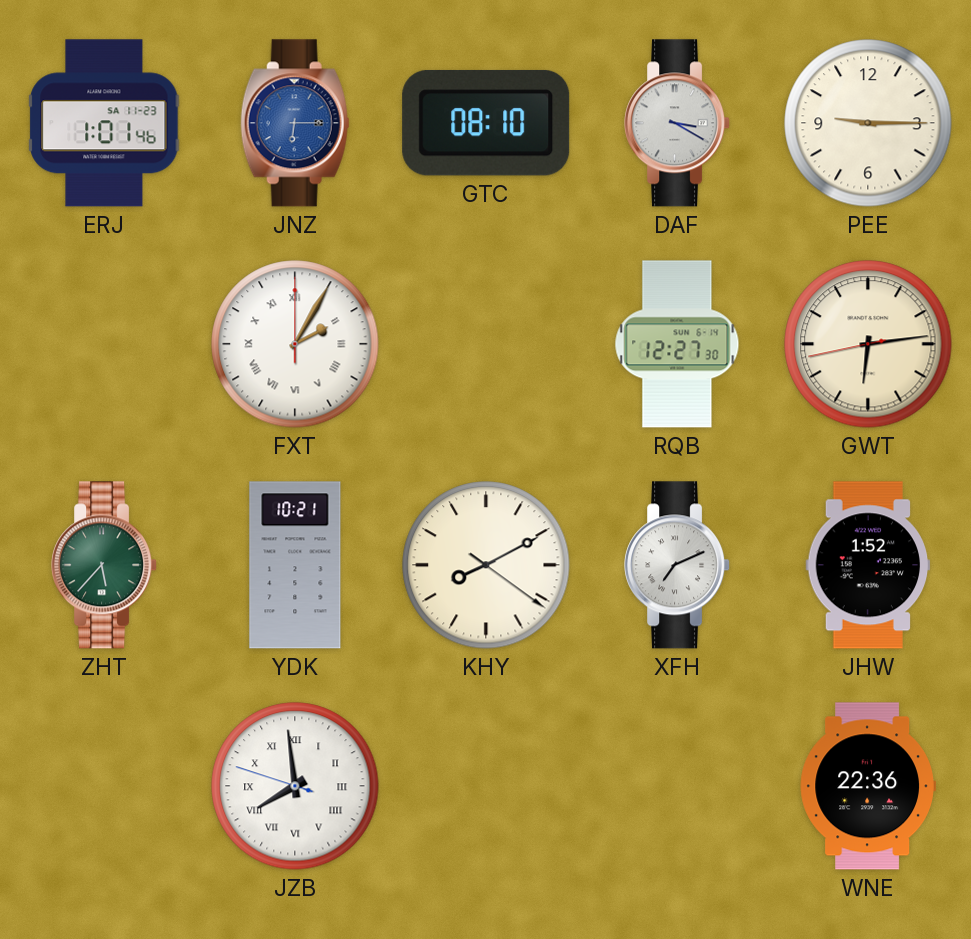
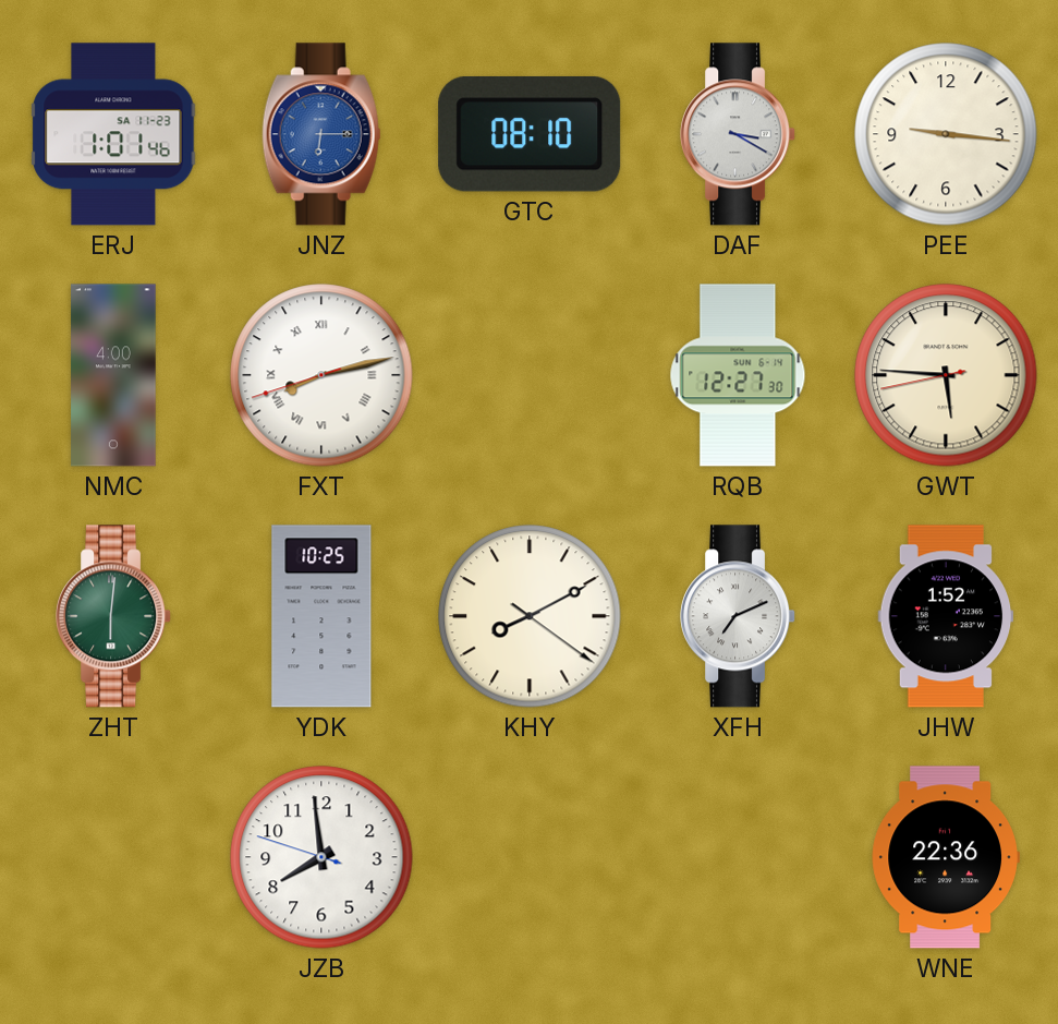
PEE: 9:15 -> 9:16 (946, 134)
NMC: none -> 4:00 (113, 375)
FXT: 2:05 -> 8:12 (321, 375)
GWT: 6:13 -> 5:45 (946, 375)
ZHT: 5:37 -> 6:01 (114, 616)
YDK: 10:21 -> 10:25 (321, 616)
JZB numerals: Roman -> Arabic (321, 857)
